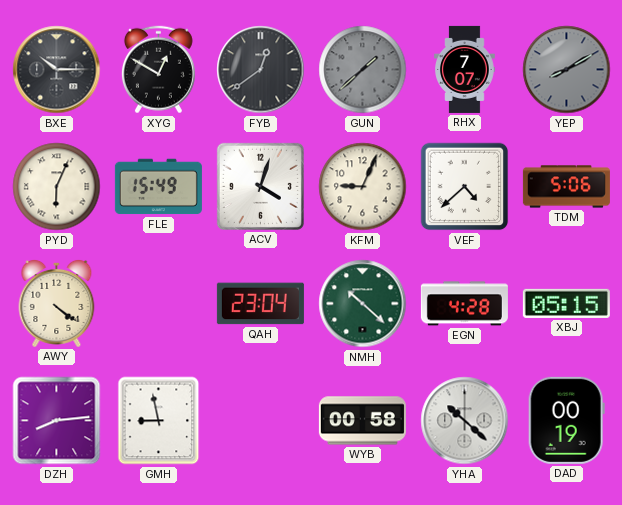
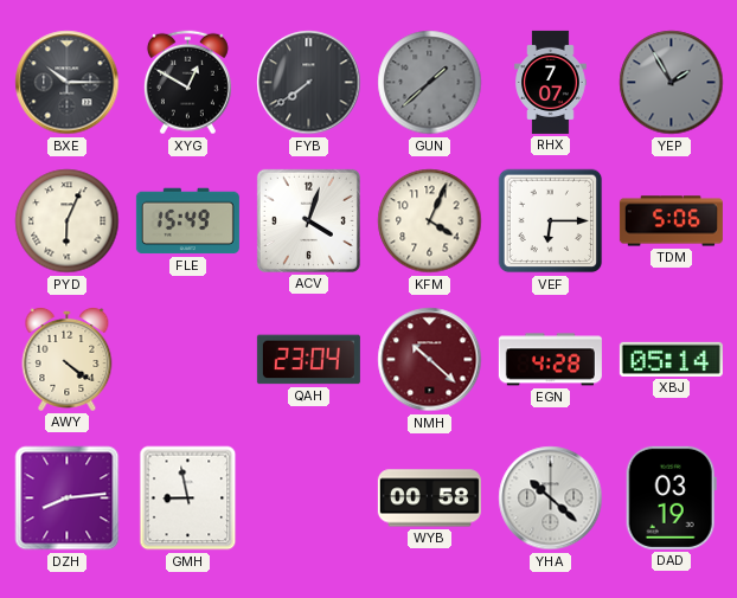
FYB: 12:39 -> 7:39 (309, 83)
YEP: 8:10 -> 1:55 (672, 83)
KFM: 9:04 -> 4:04 (430, 221)
VEF: 4:38 -> 6:15 (551, 221)
NMH dial: green -> burgundy (430, 360)
XBJ: 05:15 -> 05:14 (671, 359)
DAD: 00:19 -> 03:19 (671, 497)
